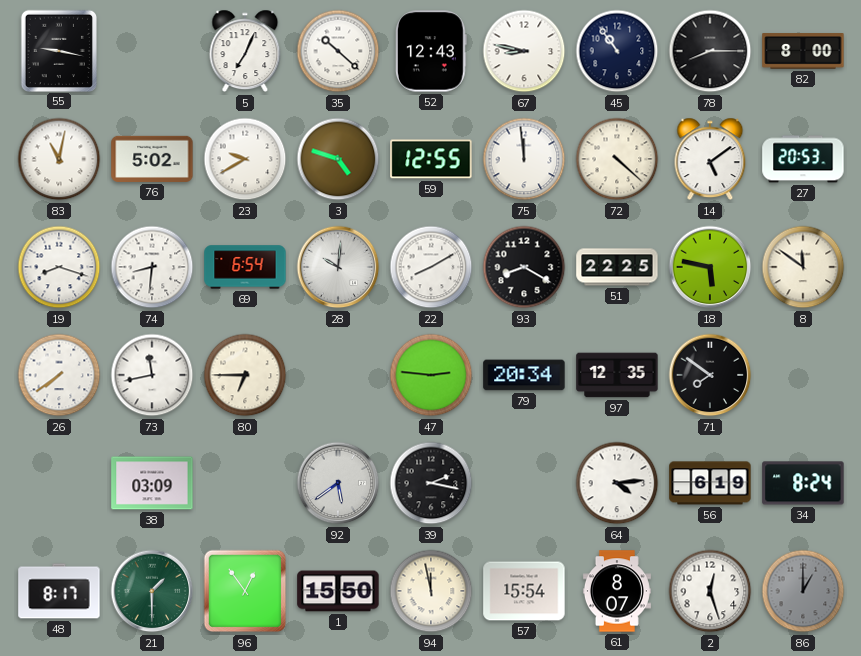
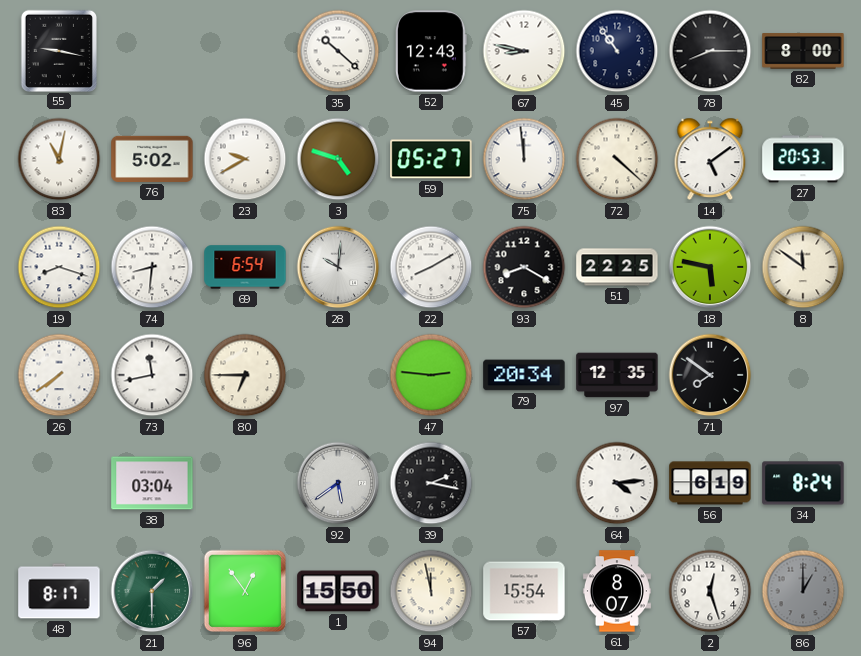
5: 7:04 -> none (245, 51)
59: 12:55 -> 05:27 (431, 159)
38: 03:09 -> 03:04 (152, 483)
